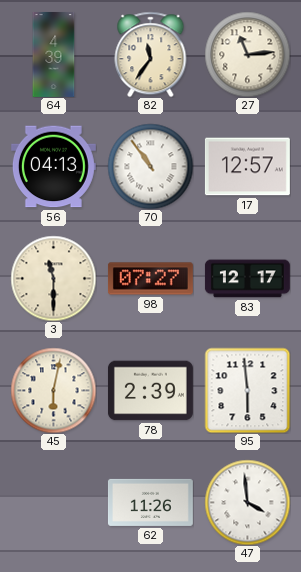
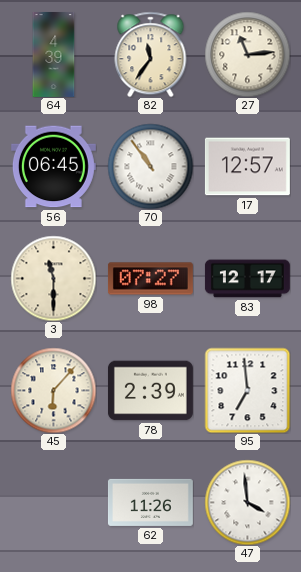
56: 04:13 -> 06:45 (53, 167)
45: 6:02 -> 6:07 (53, 390)
95: 5:59 -> 6:59 (247, 390)
